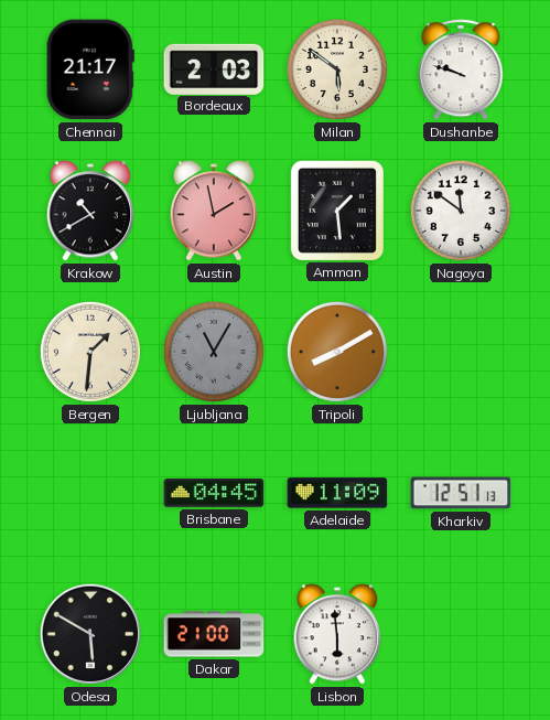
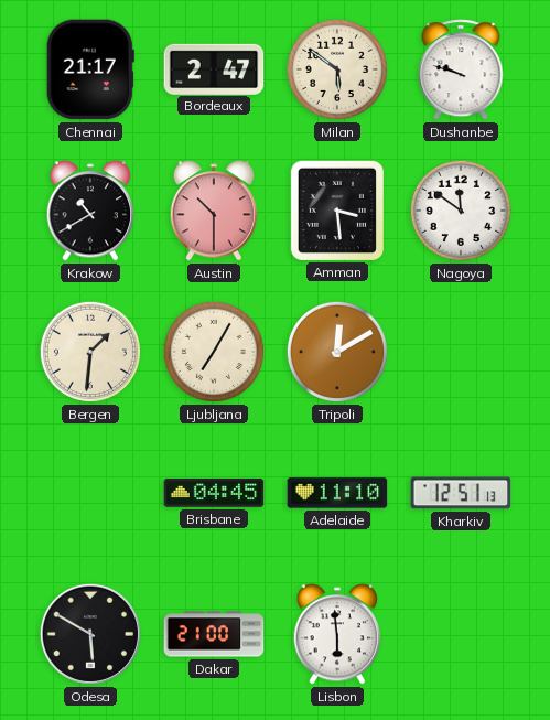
Bordeaux: 2:03 -> 2:47 (214, 68)
Austin: 1:58 -> 10:30 (214, 211)
Amman: 1:29 -> 3:29 (336, 209)
Ljubljana: 11:05 -> 7:05 (214, 352)
Ljubljana dial: grey -> cream (214, 352)
Tripoli: 8:10 -> 12:10 (337, 352)
Adelaide: 11:09 -> 11:10 (337, 493)
